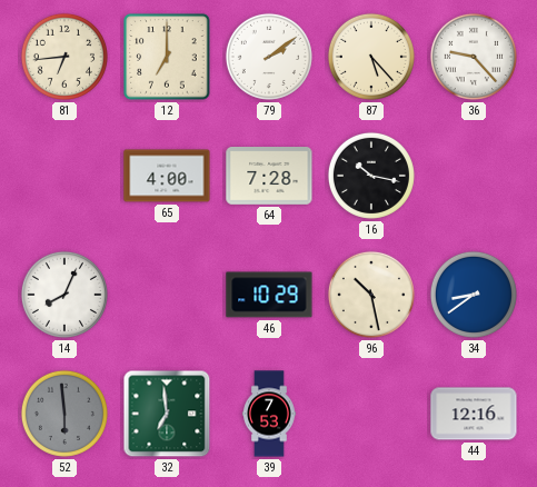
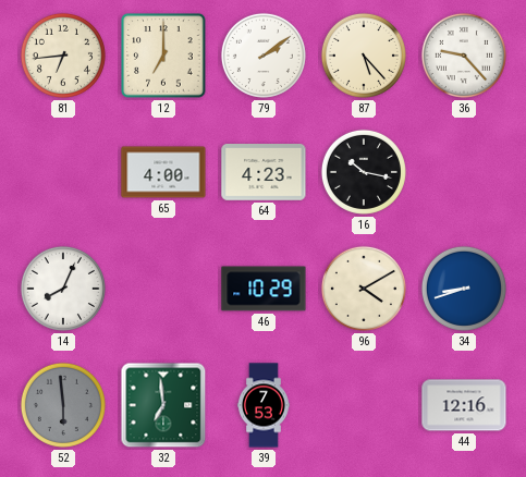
64: 7:28 -> 4:23 (264, 173)
96: 10:28 -> 4:10 (364, 289)
34: 8:39 -> 8:42 (464, 289)
